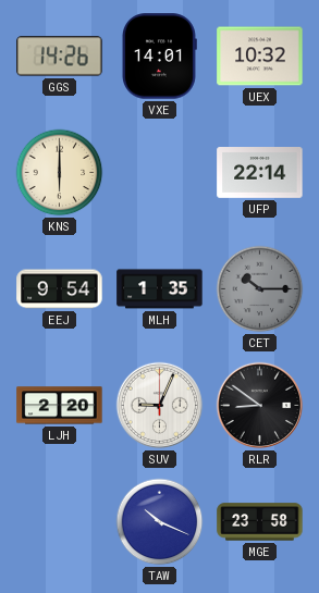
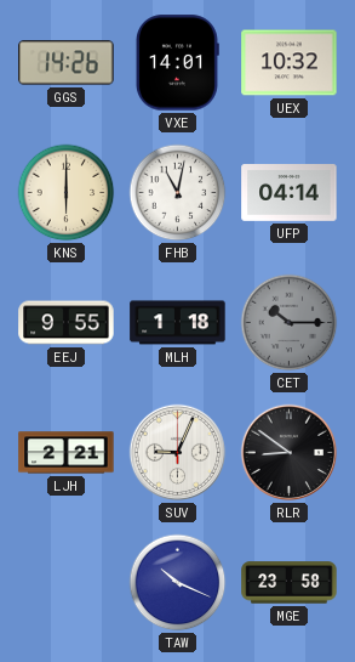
FHB: none -> 11:02 (178, 193)
UFP: 22:14 -> 04:14 (290, 193)
EEJ: 9:54 -> 9:55 (67, 323)
MLH: 1:35 -> 1:18 (178, 323)
LJH: 2:20 -> 2:21 (67, 453)
